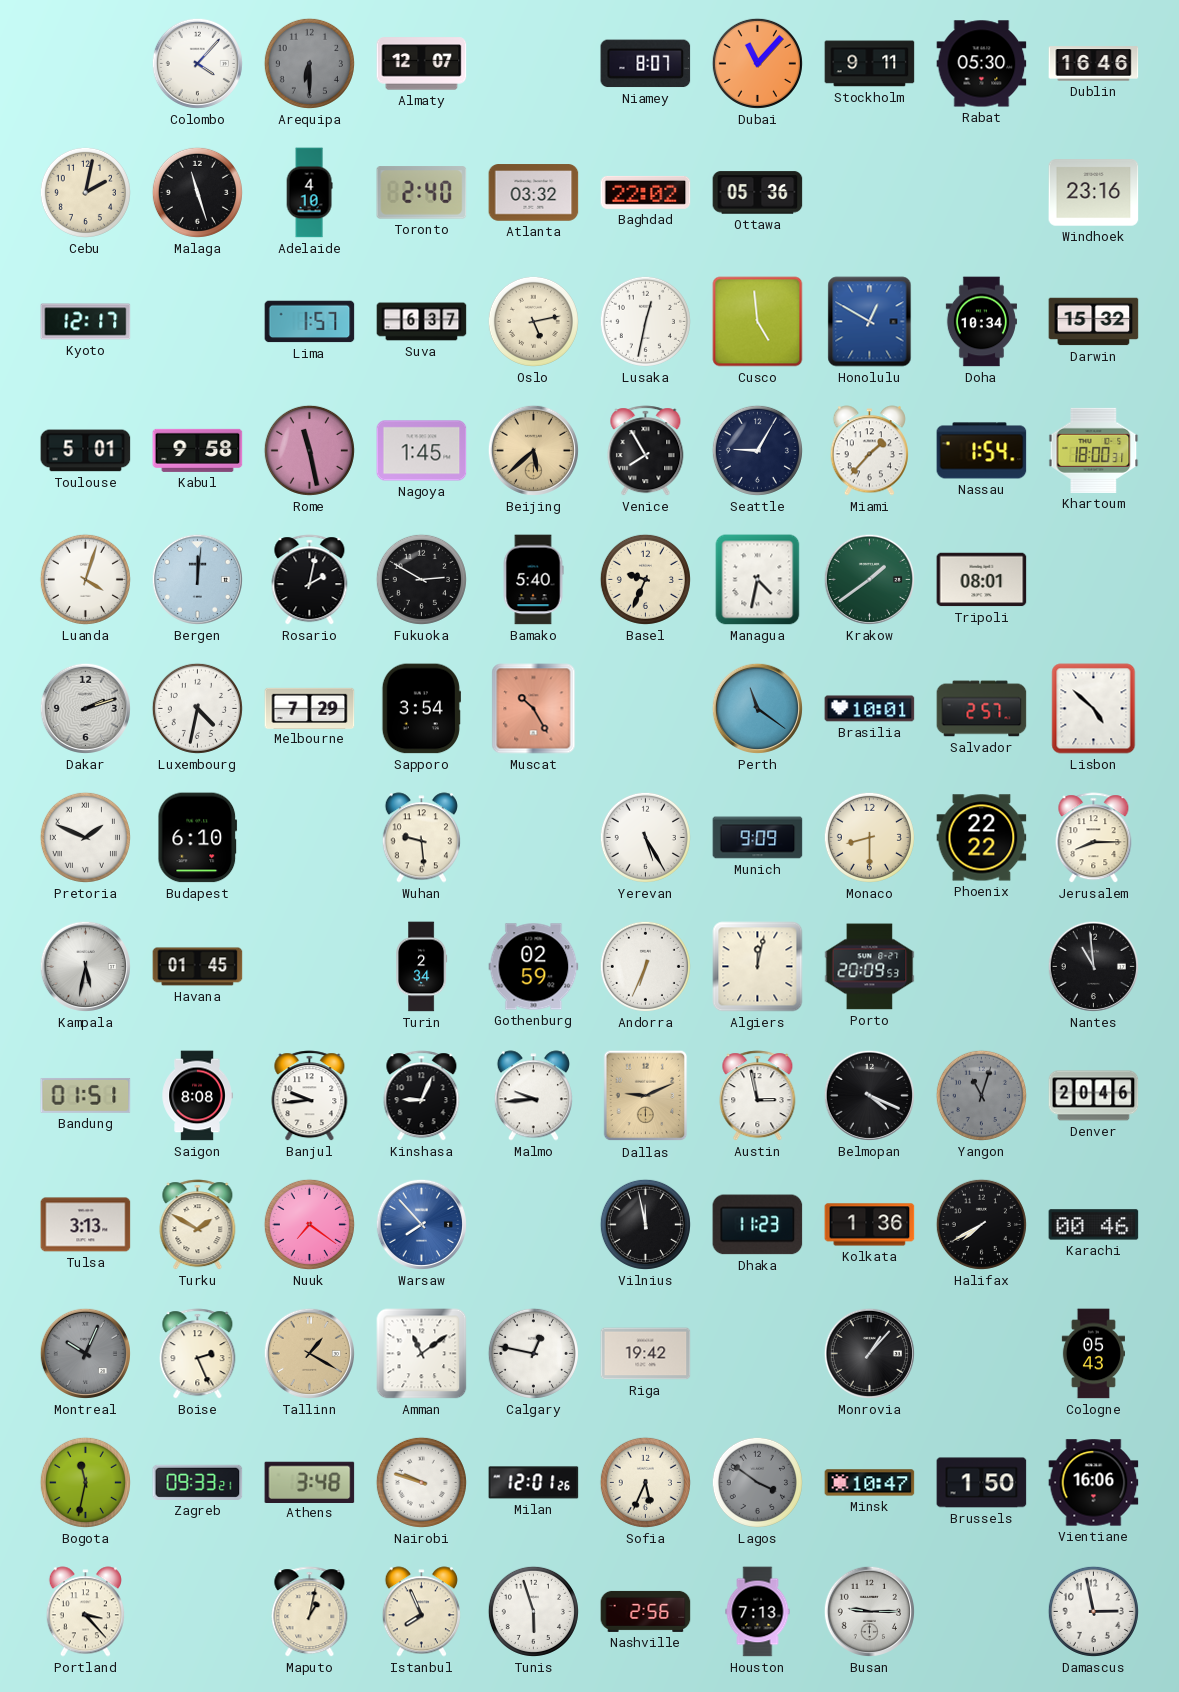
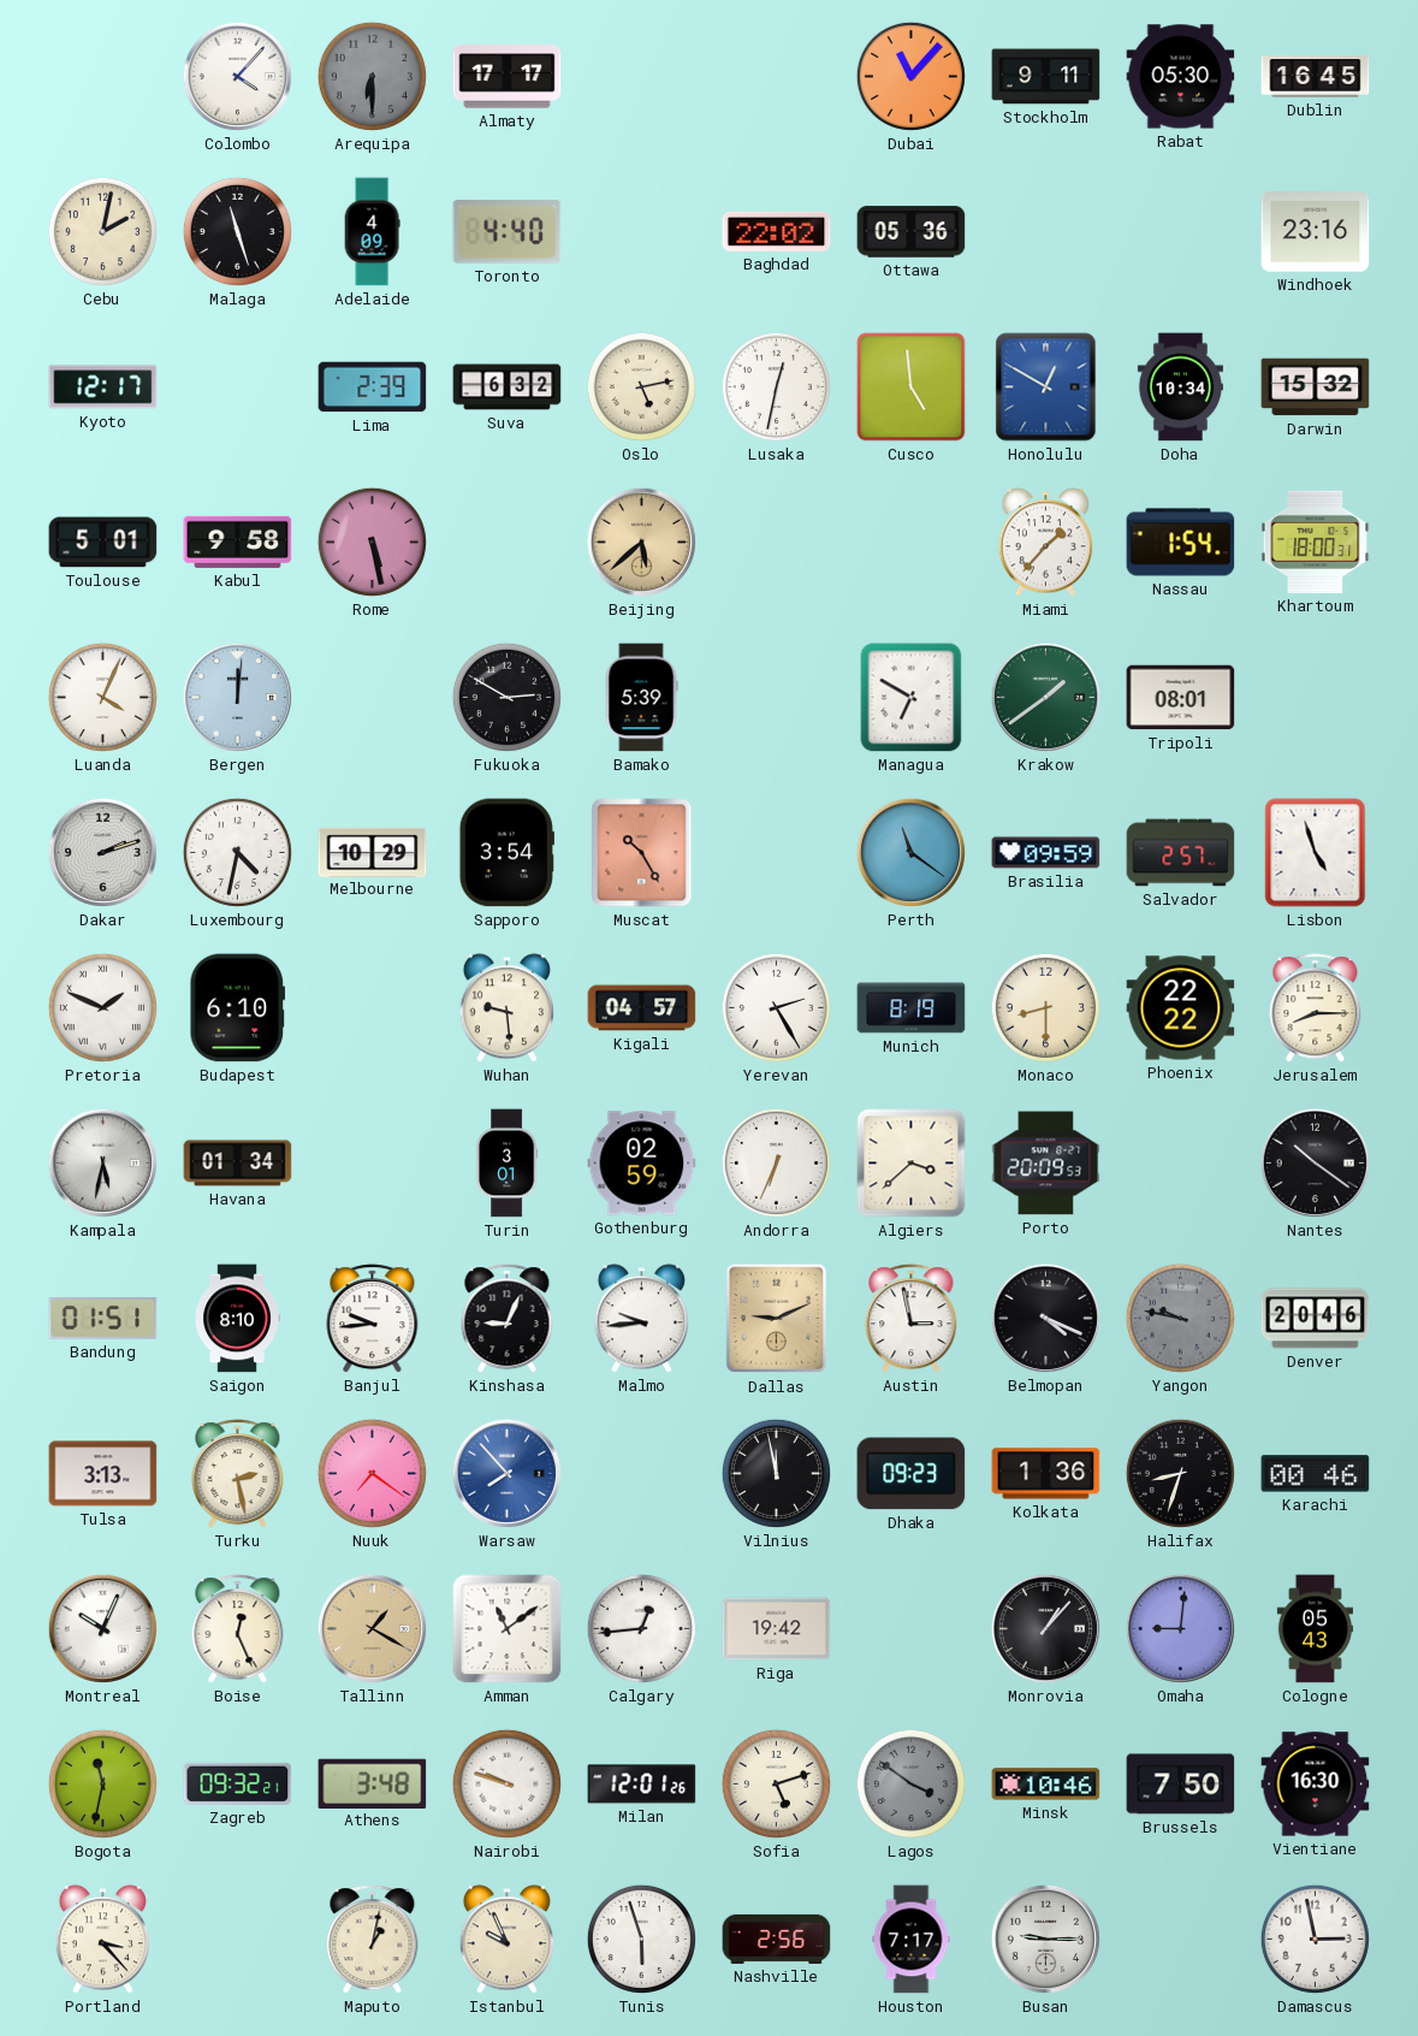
Almaty: 12:07 -> 17:17 (508, 77)
Niamey: 8:07 -> none (646, 64)
Dublin: 16:46 -> 16:45 (1316, 77)
Adelaide: 4:10 -> 4:09 (372, 232)
Toronto: 2:40 -> 4:40 (508, 232)
Atlanta: 03:32 -> none (534, 193)
Lima: 1:57 -> 2:39 (373, 387)
Suva: 6:37 -> 6:32 (508, 387)
Rome: 11:28 -> 5:28 (372, 541)
Nagoya: 1:45 -> none (422, 451)
Venice: 7:55 -> none (646, 451)
Seattle: 9:05 -> none (757, 450)
Luanda: 4:03 -> 4:04 (102, 697)
Rosario: 2:02 -> none (310, 580)
Bamako: 5:40 -> 5:39 (641, 698)
Basel: 9:34 -> none (645, 579)
Managua: 4:32 -> 6:50 (912, 698)
Melbourne: 7:29 -> 10:29 (373, 852)
Brasilia: 10:01 -> 09:59 (1046, 853)
Lisbon: 4:52 -> 4:57 (1316, 853)
Kigali: none -> 04:57 (642, 1008)
Yerevan: 5:25 -> 2:25 (776, 1007)
Munich: 9:09 -> 8:19 (912, 1008)
Havana: 01:45 -> 01:34 (238, 1164)
Turin: 2:34 -> 3:01 (508, 1164)
Algiers: 12:02 -> 3:38 (912, 1164)
Nantes: 10:59 -> 10:21 (1315, 1162)
Saigon: 8:08 -> 8:10 (237, 1319)
Yangon: 11:03 -> 9:47 (1180, 1318)
Turku: 1:50 -> 2:28 (238, 1474)
Dhaka: 11:23 -> 09:23 (912, 1474)
Halifax: 7:40 -> 8:33 (1180, 1473)
Montreal dial: grey -> white (102, 1628)
Boise: 2:26 -> 12:26 (238, 1629)
Calgary: 12:47 -> 12:44 (641, 1628)
Omaha: none -> 9:01 (1180, 1628)
Zagreb: 09:33 -> 09:32 (238, 1783)
Sofia: 5:34 -> 5:12 (776, 1783)
Minsk: 10:47 -> 10:46 (1046, 1785)
Brussels: 1:50 -> 7:50 (1181, 1785)
Vientiane: 16:06 -> 16:30 (1316, 1785)
Istanbul: 7:56 -> 9:56 (506, 1940)
Houston: 7:13 -> 7:17 (912, 1940)
